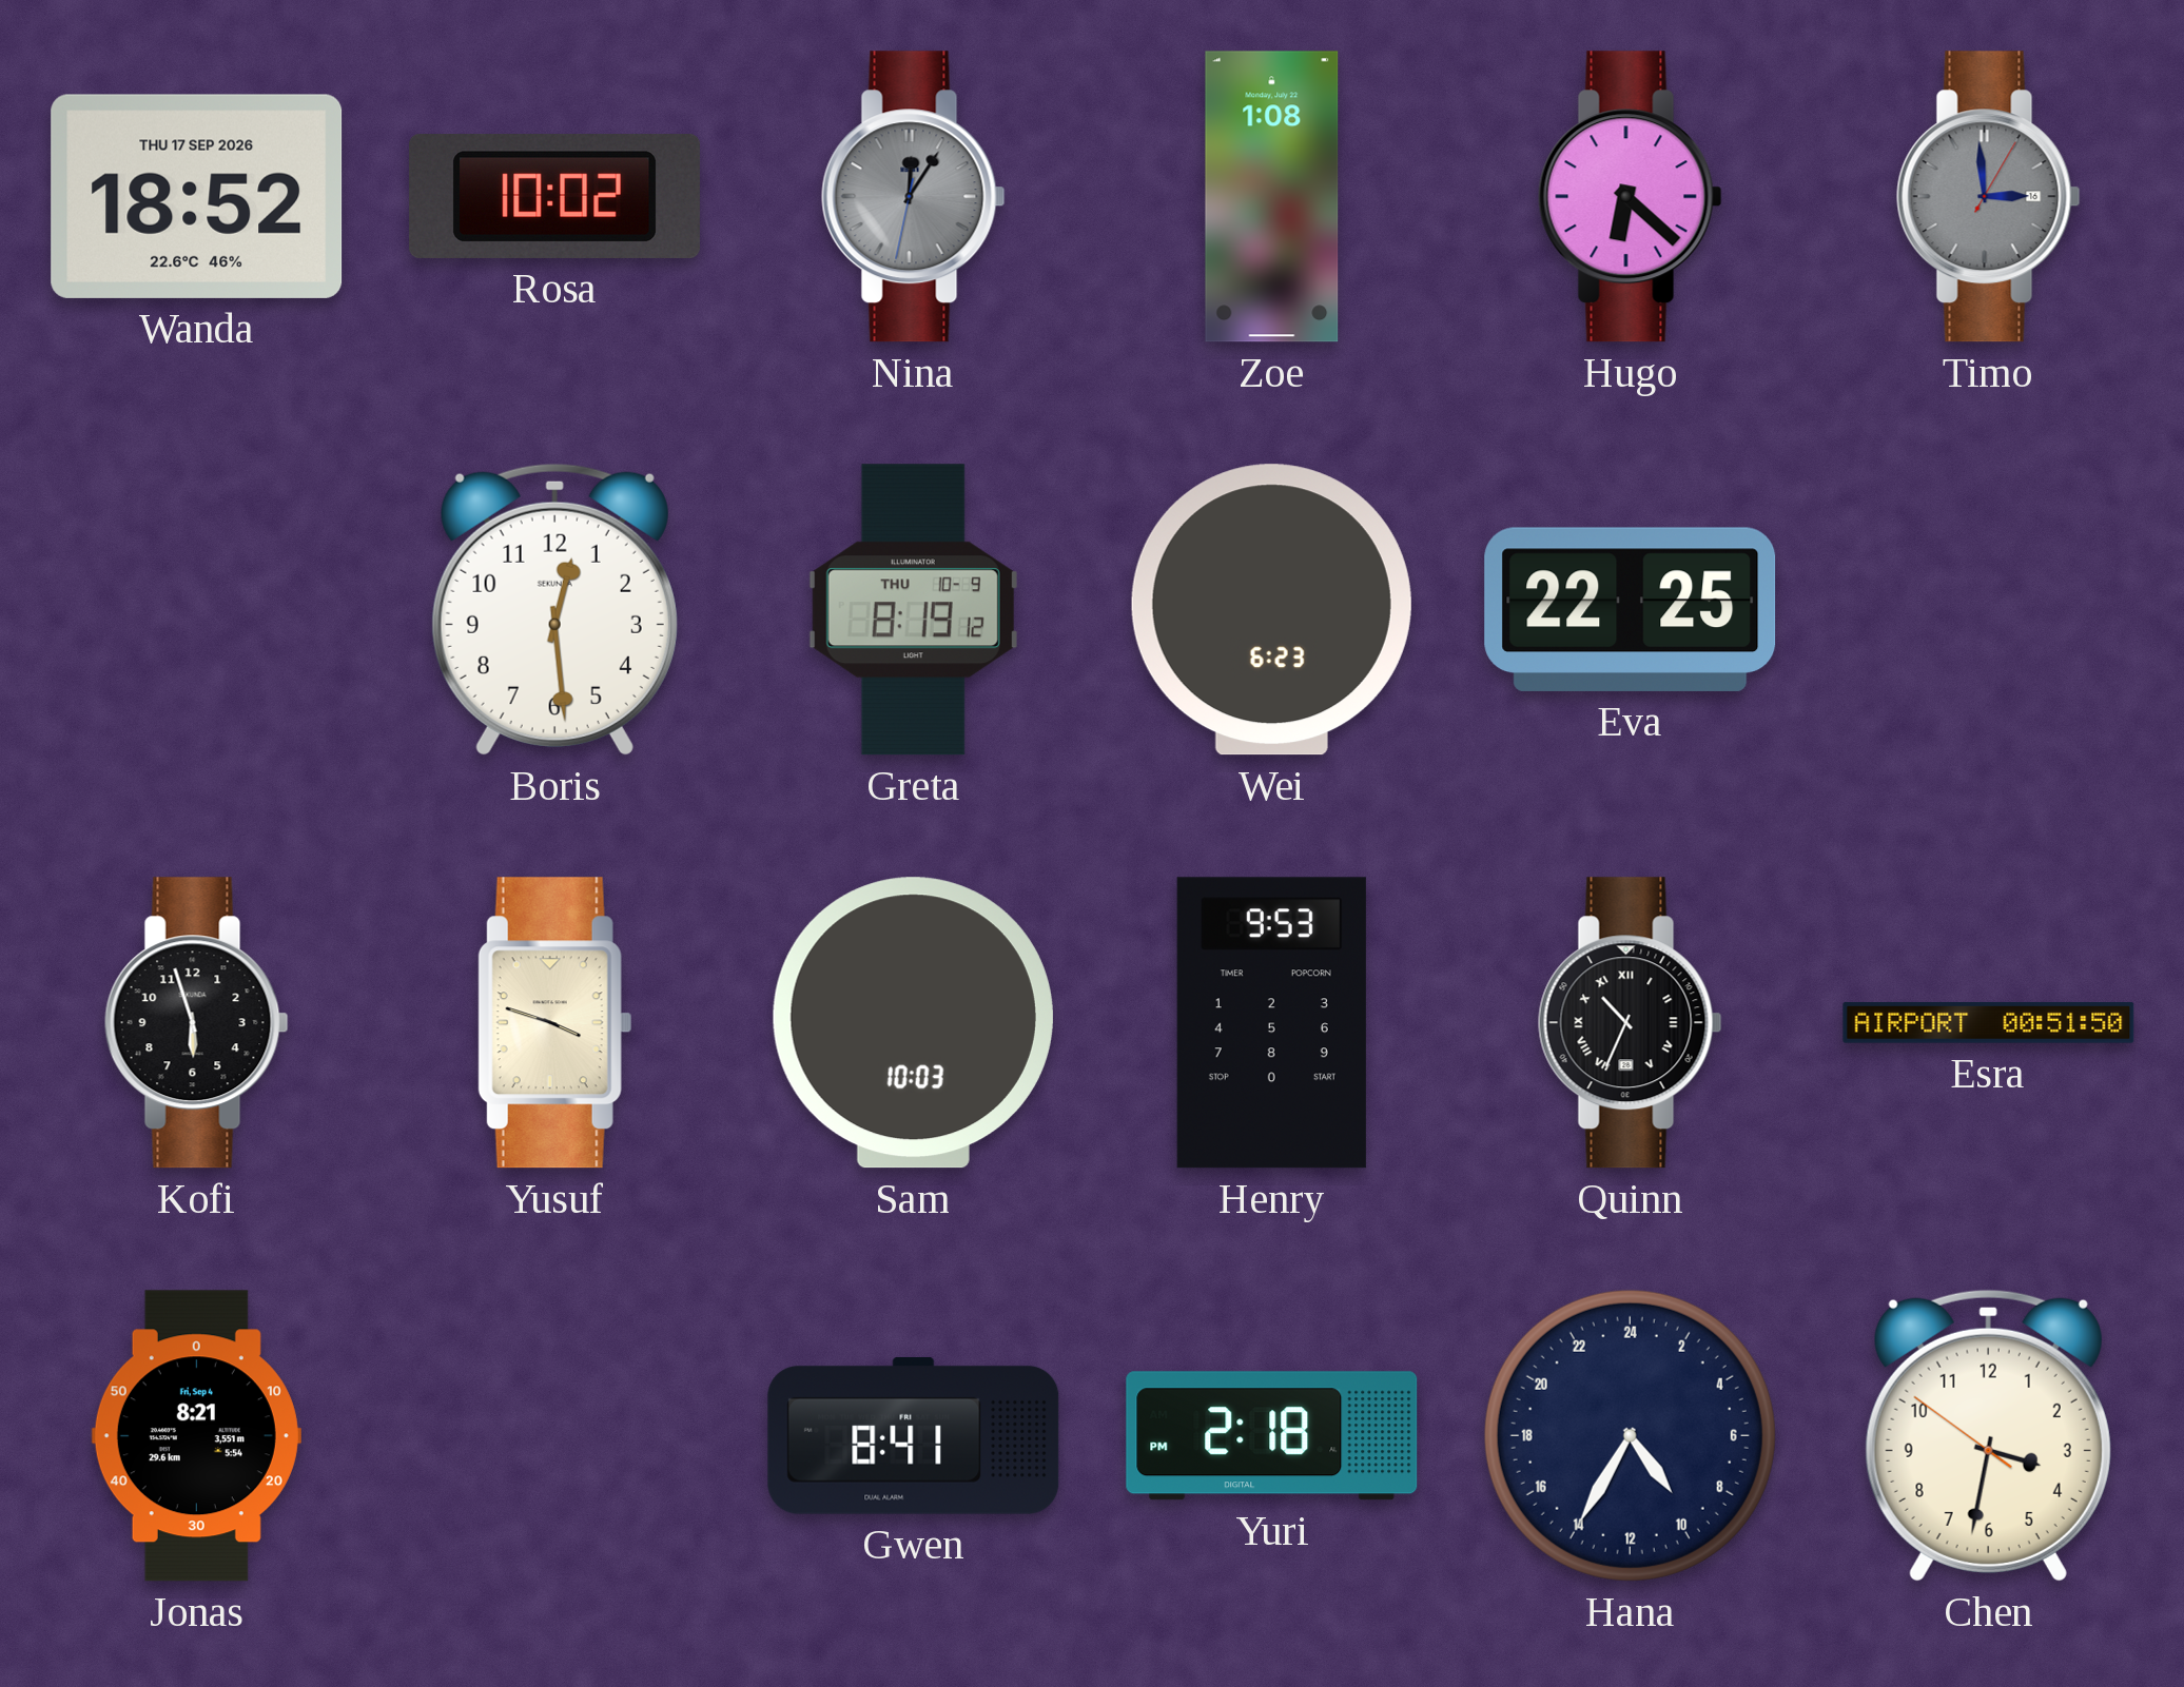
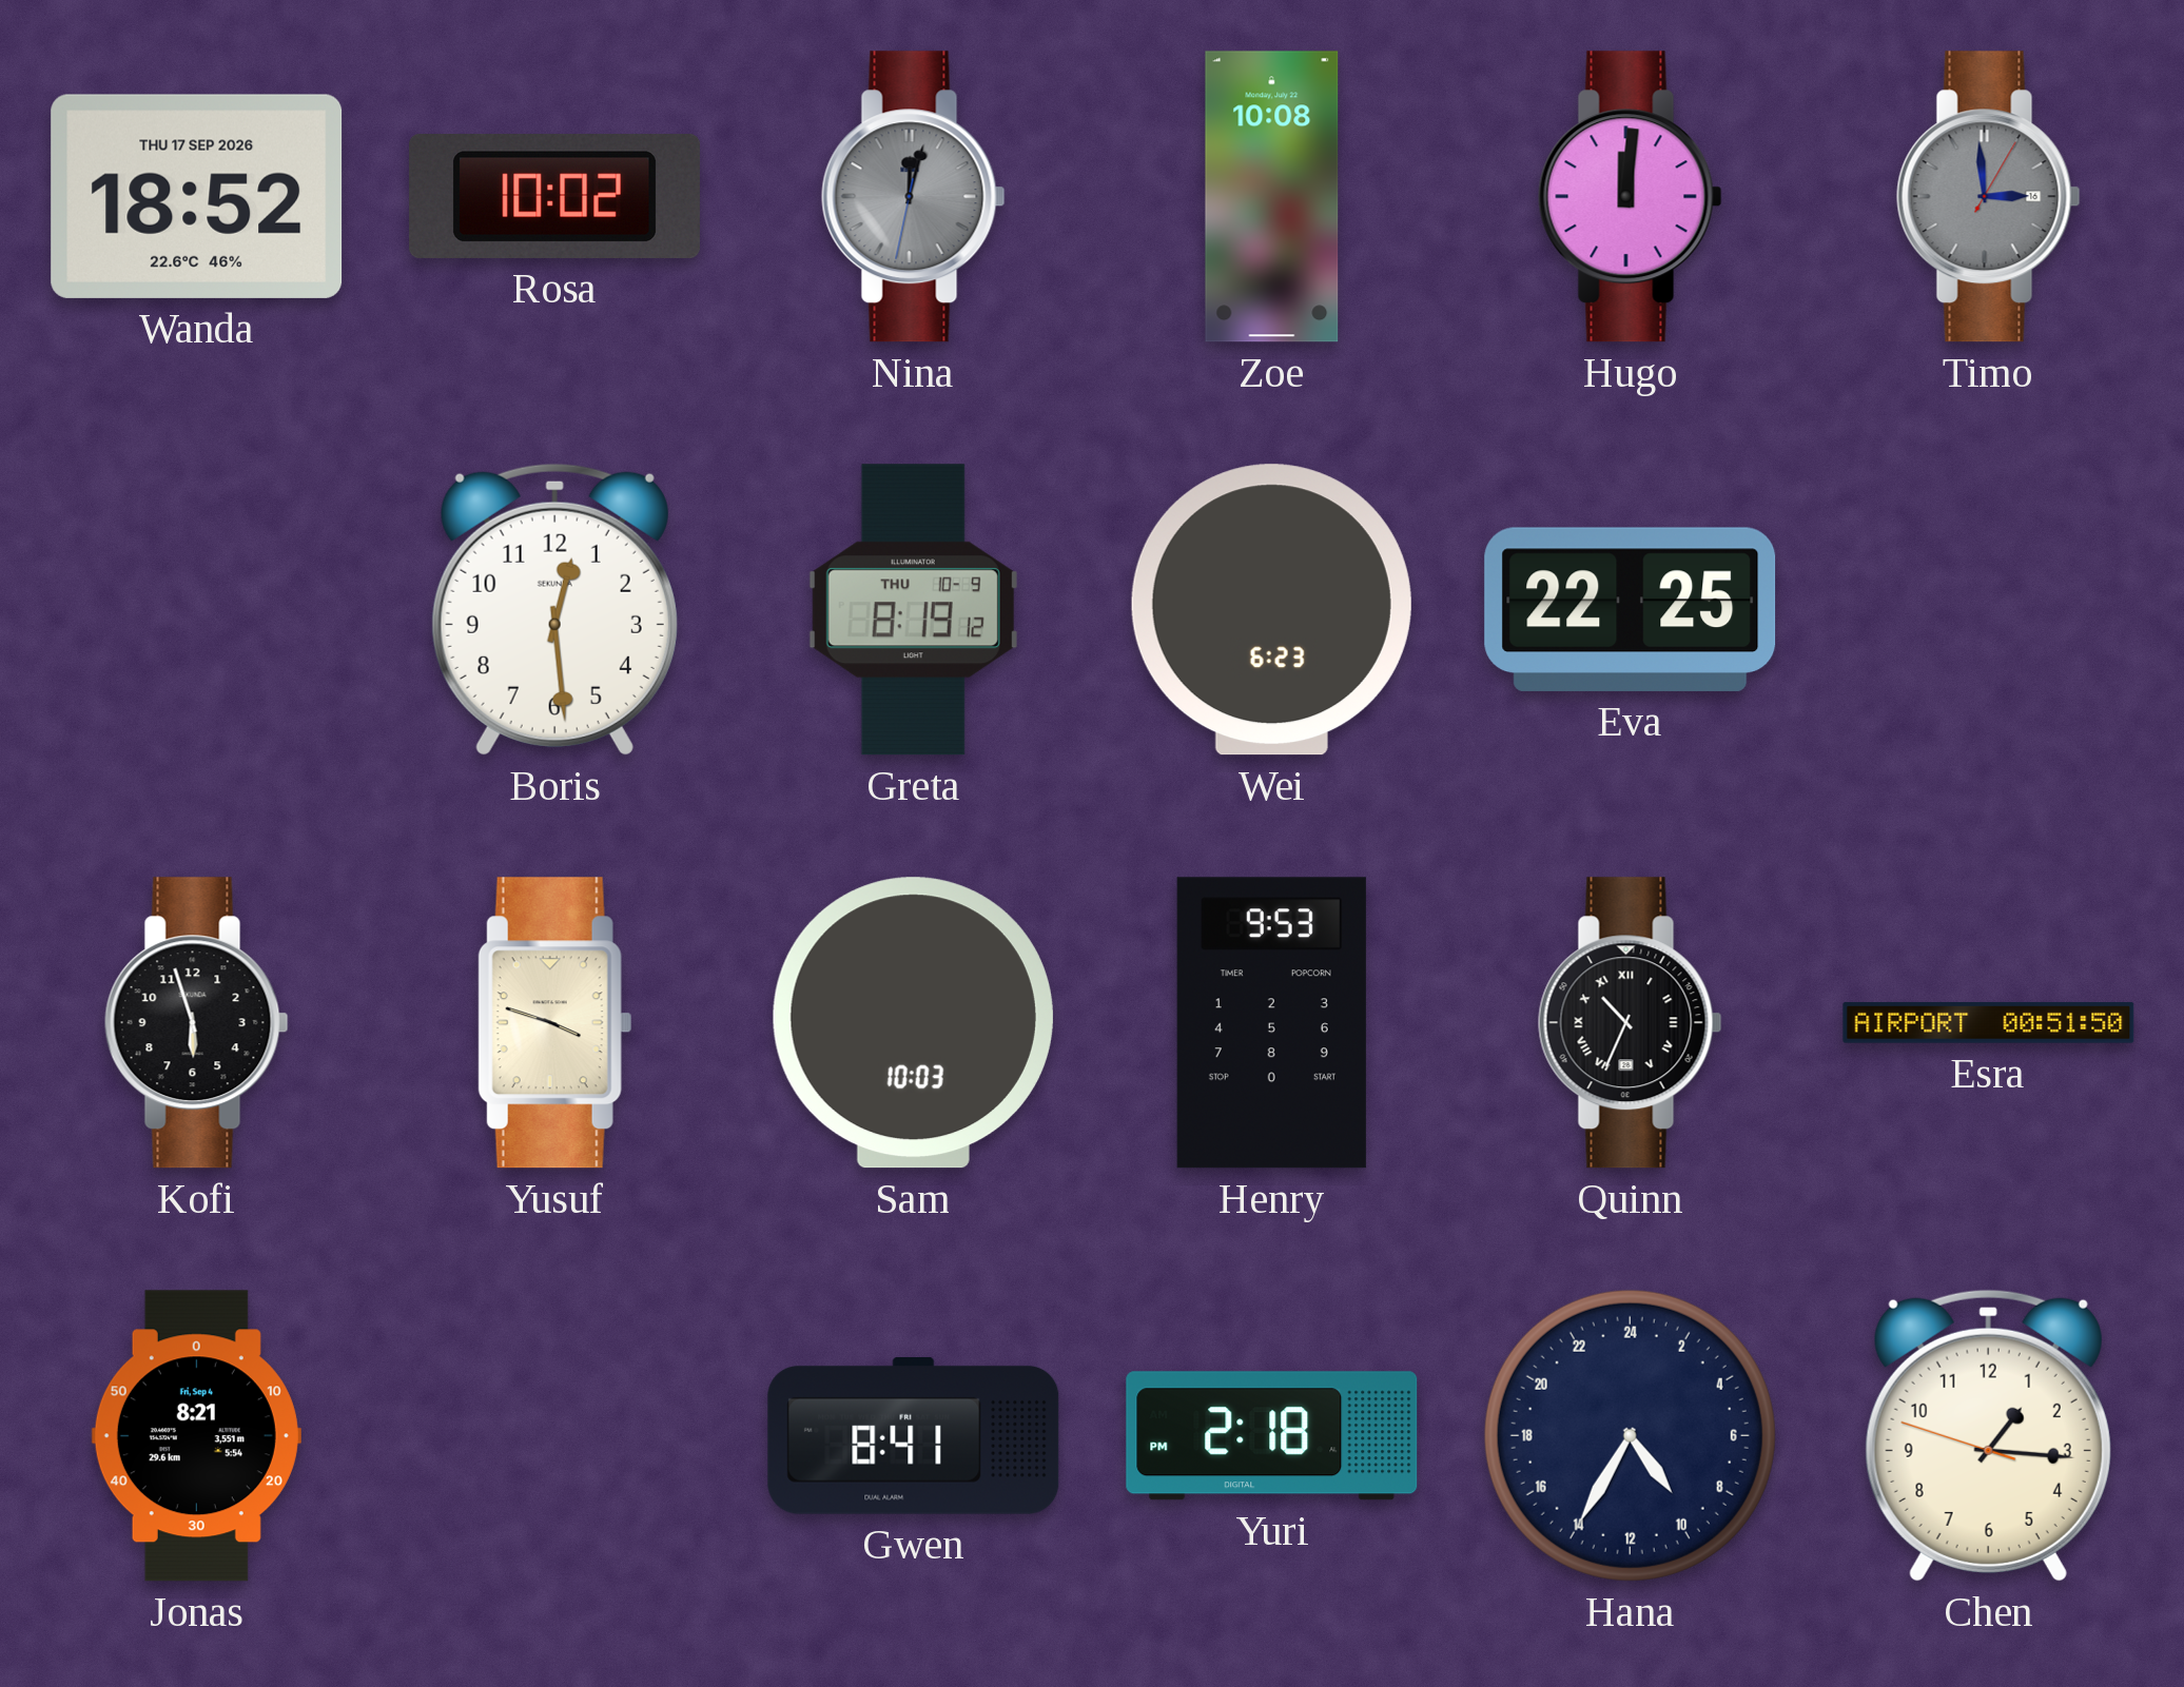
Nina: 12:05 -> 12:02 (913, 197)
Zoe: 1:08 -> 10:08 (1272, 197)
Hugo: 6:22 -> 12:01 (1630, 197)
Chen: 3:31 -> 1:15 (1988, 1435)
